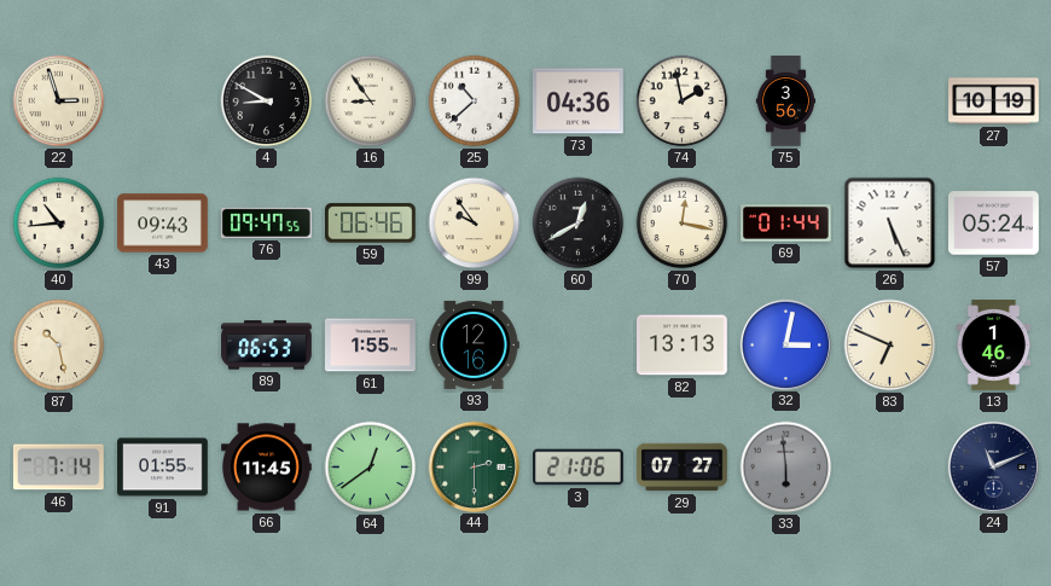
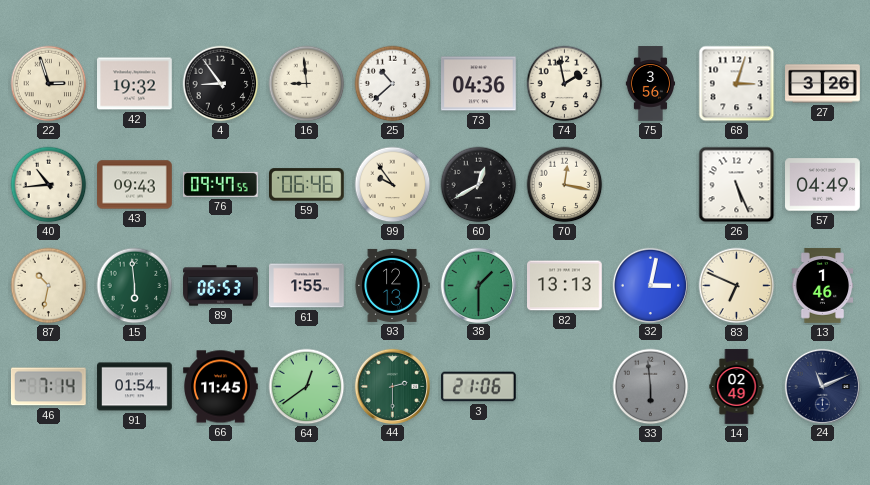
42: none -> 19:32 (135, 84)
4: 8:50 -> 8:54 (221, 84)
16: 8:54 -> 8:59 (307, 84)
68: none -> 3:03 (737, 84)
27: 10:19 -> 3:26 (823, 84)
69: 01:44 -> none (786, 224)
57: 05:24 -> 04:49 (823, 185)
87: 10:28 -> 10:32 (49, 286)
15: none -> 5:59 (135, 286)
93: 12:16 -> 12:13 (392, 285)
38: none -> 1:30 (478, 285)
91: 01:55 -> 01:54 (135, 387)
29: 07:27 -> none (683, 468)
14: none -> 02:49 (737, 387)
